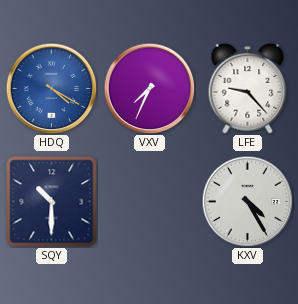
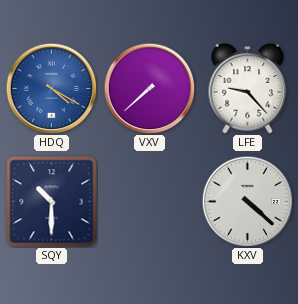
VXV: 7:34 -> 7:38 (149, 88)
KXV: 4:25 -> 4:22 (247, 201)
